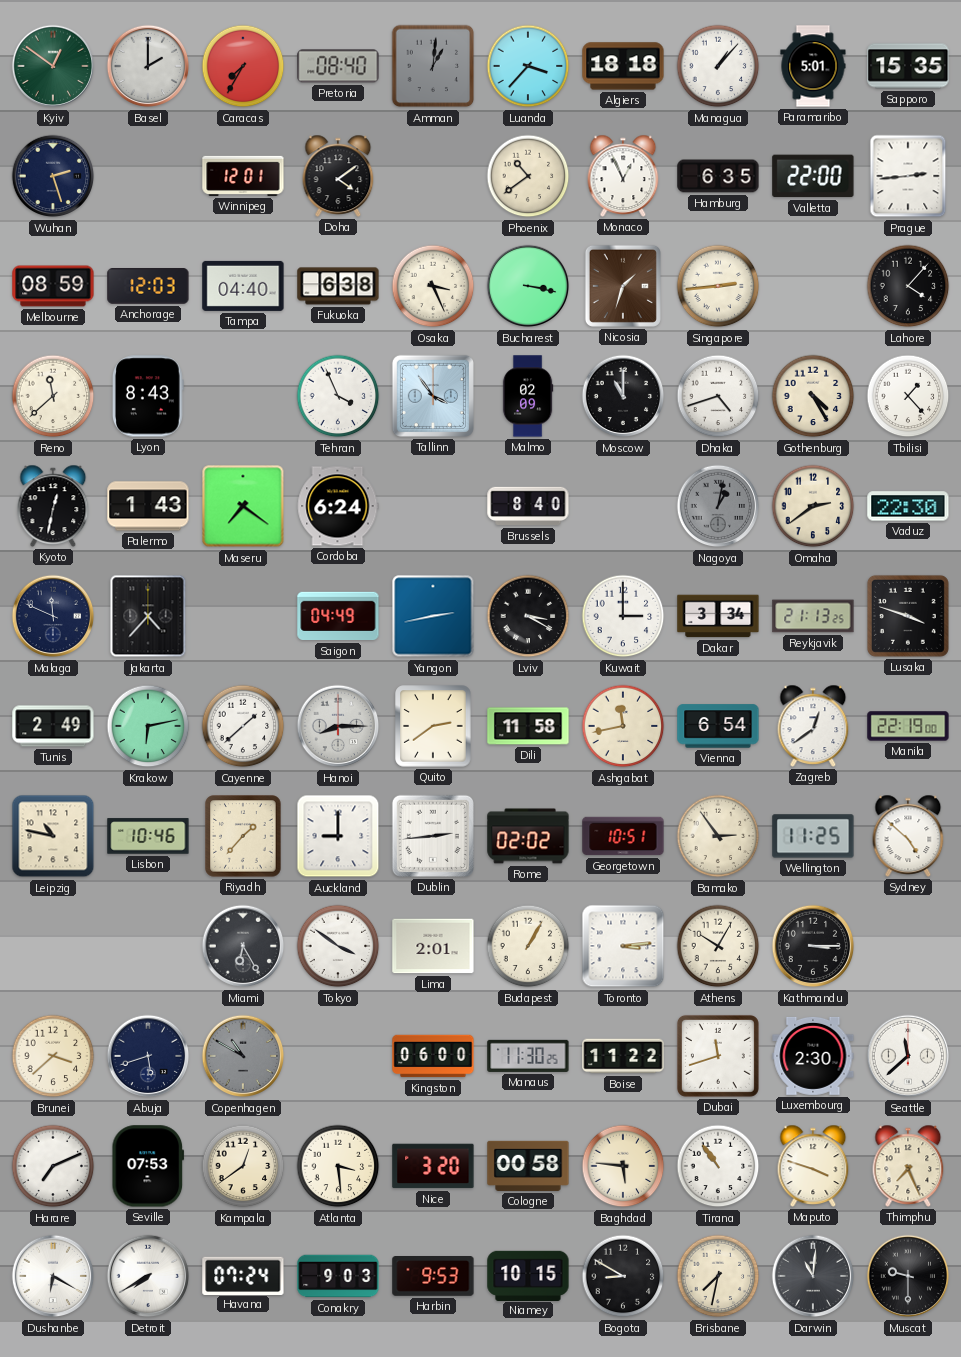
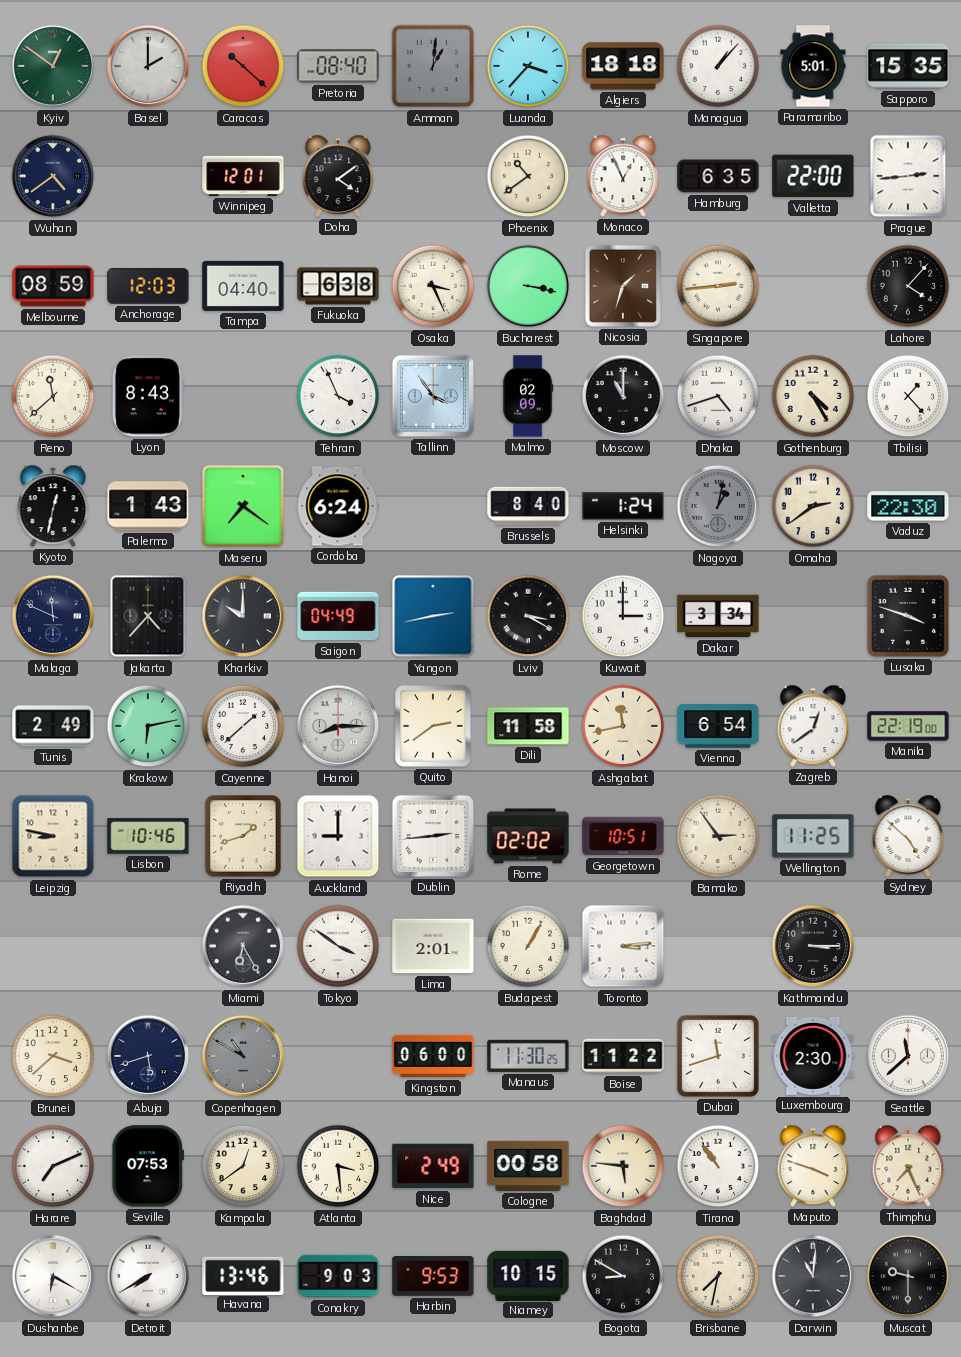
Caracas: 7:35 -> 10:22 (243, 66)
Wuhan: 2:27 -> 4:39 (53, 176)
Helsinki: none -> 1:24 (623, 506)
Kharkiv: none -> 10:00 (243, 616)
Reykjavik: 21:13 -> none (813, 616)
Leipzig: 10:47 -> 8:47 (53, 836)
Riyadh: 1:37 -> 1:42 (243, 836)
Athens: 10:05 -> none (718, 946)
Nice: 3:20 -> 2:49 (433, 1166)
Havana: 07:24 -> 13:46 (243, 1275)
